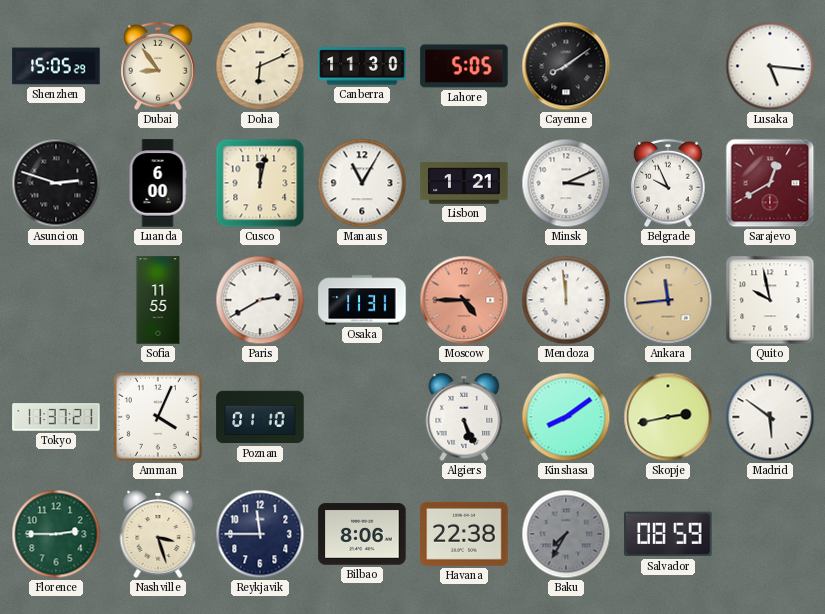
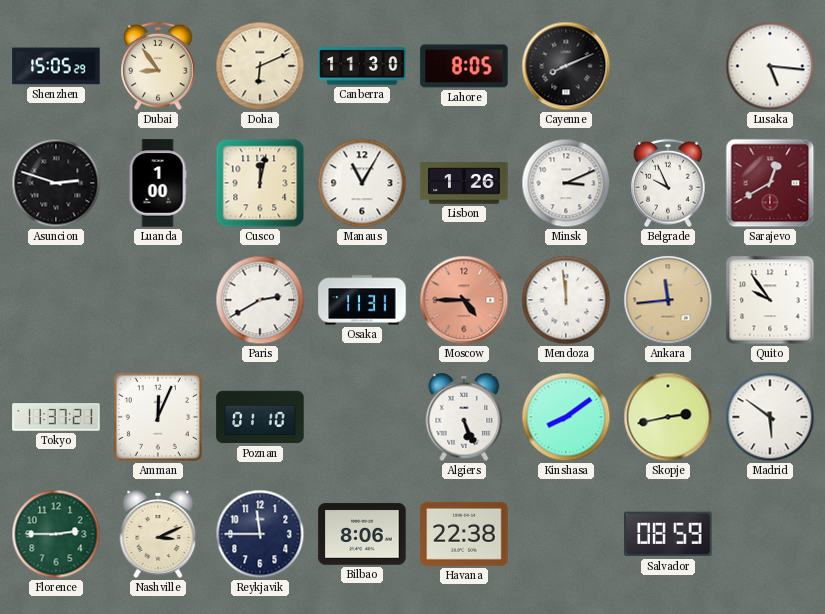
Lahore: 5:05 -> 8:05 (464, 66)
Cayenne: 8:09 -> 8:11 (566, 66)
Luanda: 6:00 -> 1:00 (158, 183)
Lisbon: 1:21 -> 1:26 (464, 183)
Sofia: 11:55 -> none (158, 300)
Quito: 9:58 -> 9:54 (770, 300)
Amman: 4:04 -> 12:04 (158, 417)
Nashville: 3:27 -> 3:11 (158, 534)
Baku: 7:35 -> none (566, 534)
